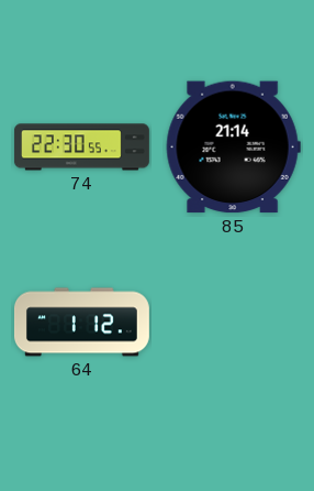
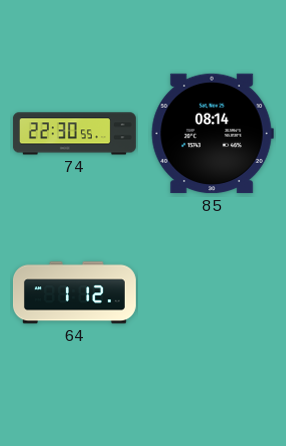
85: 21:14 -> 08:14 (212, 134)
